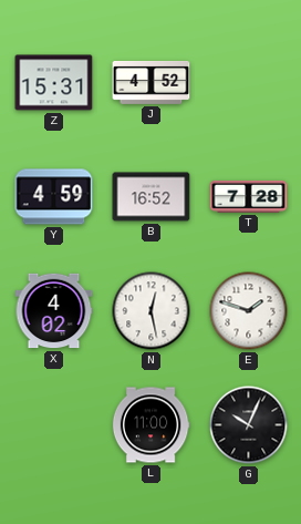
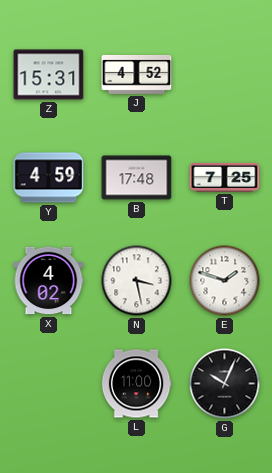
B: 16:52 -> 17:48 (137, 178)
T: 7:28 -> 7:25 (225, 177)
N: 12:28 -> 3:28 (137, 281)
